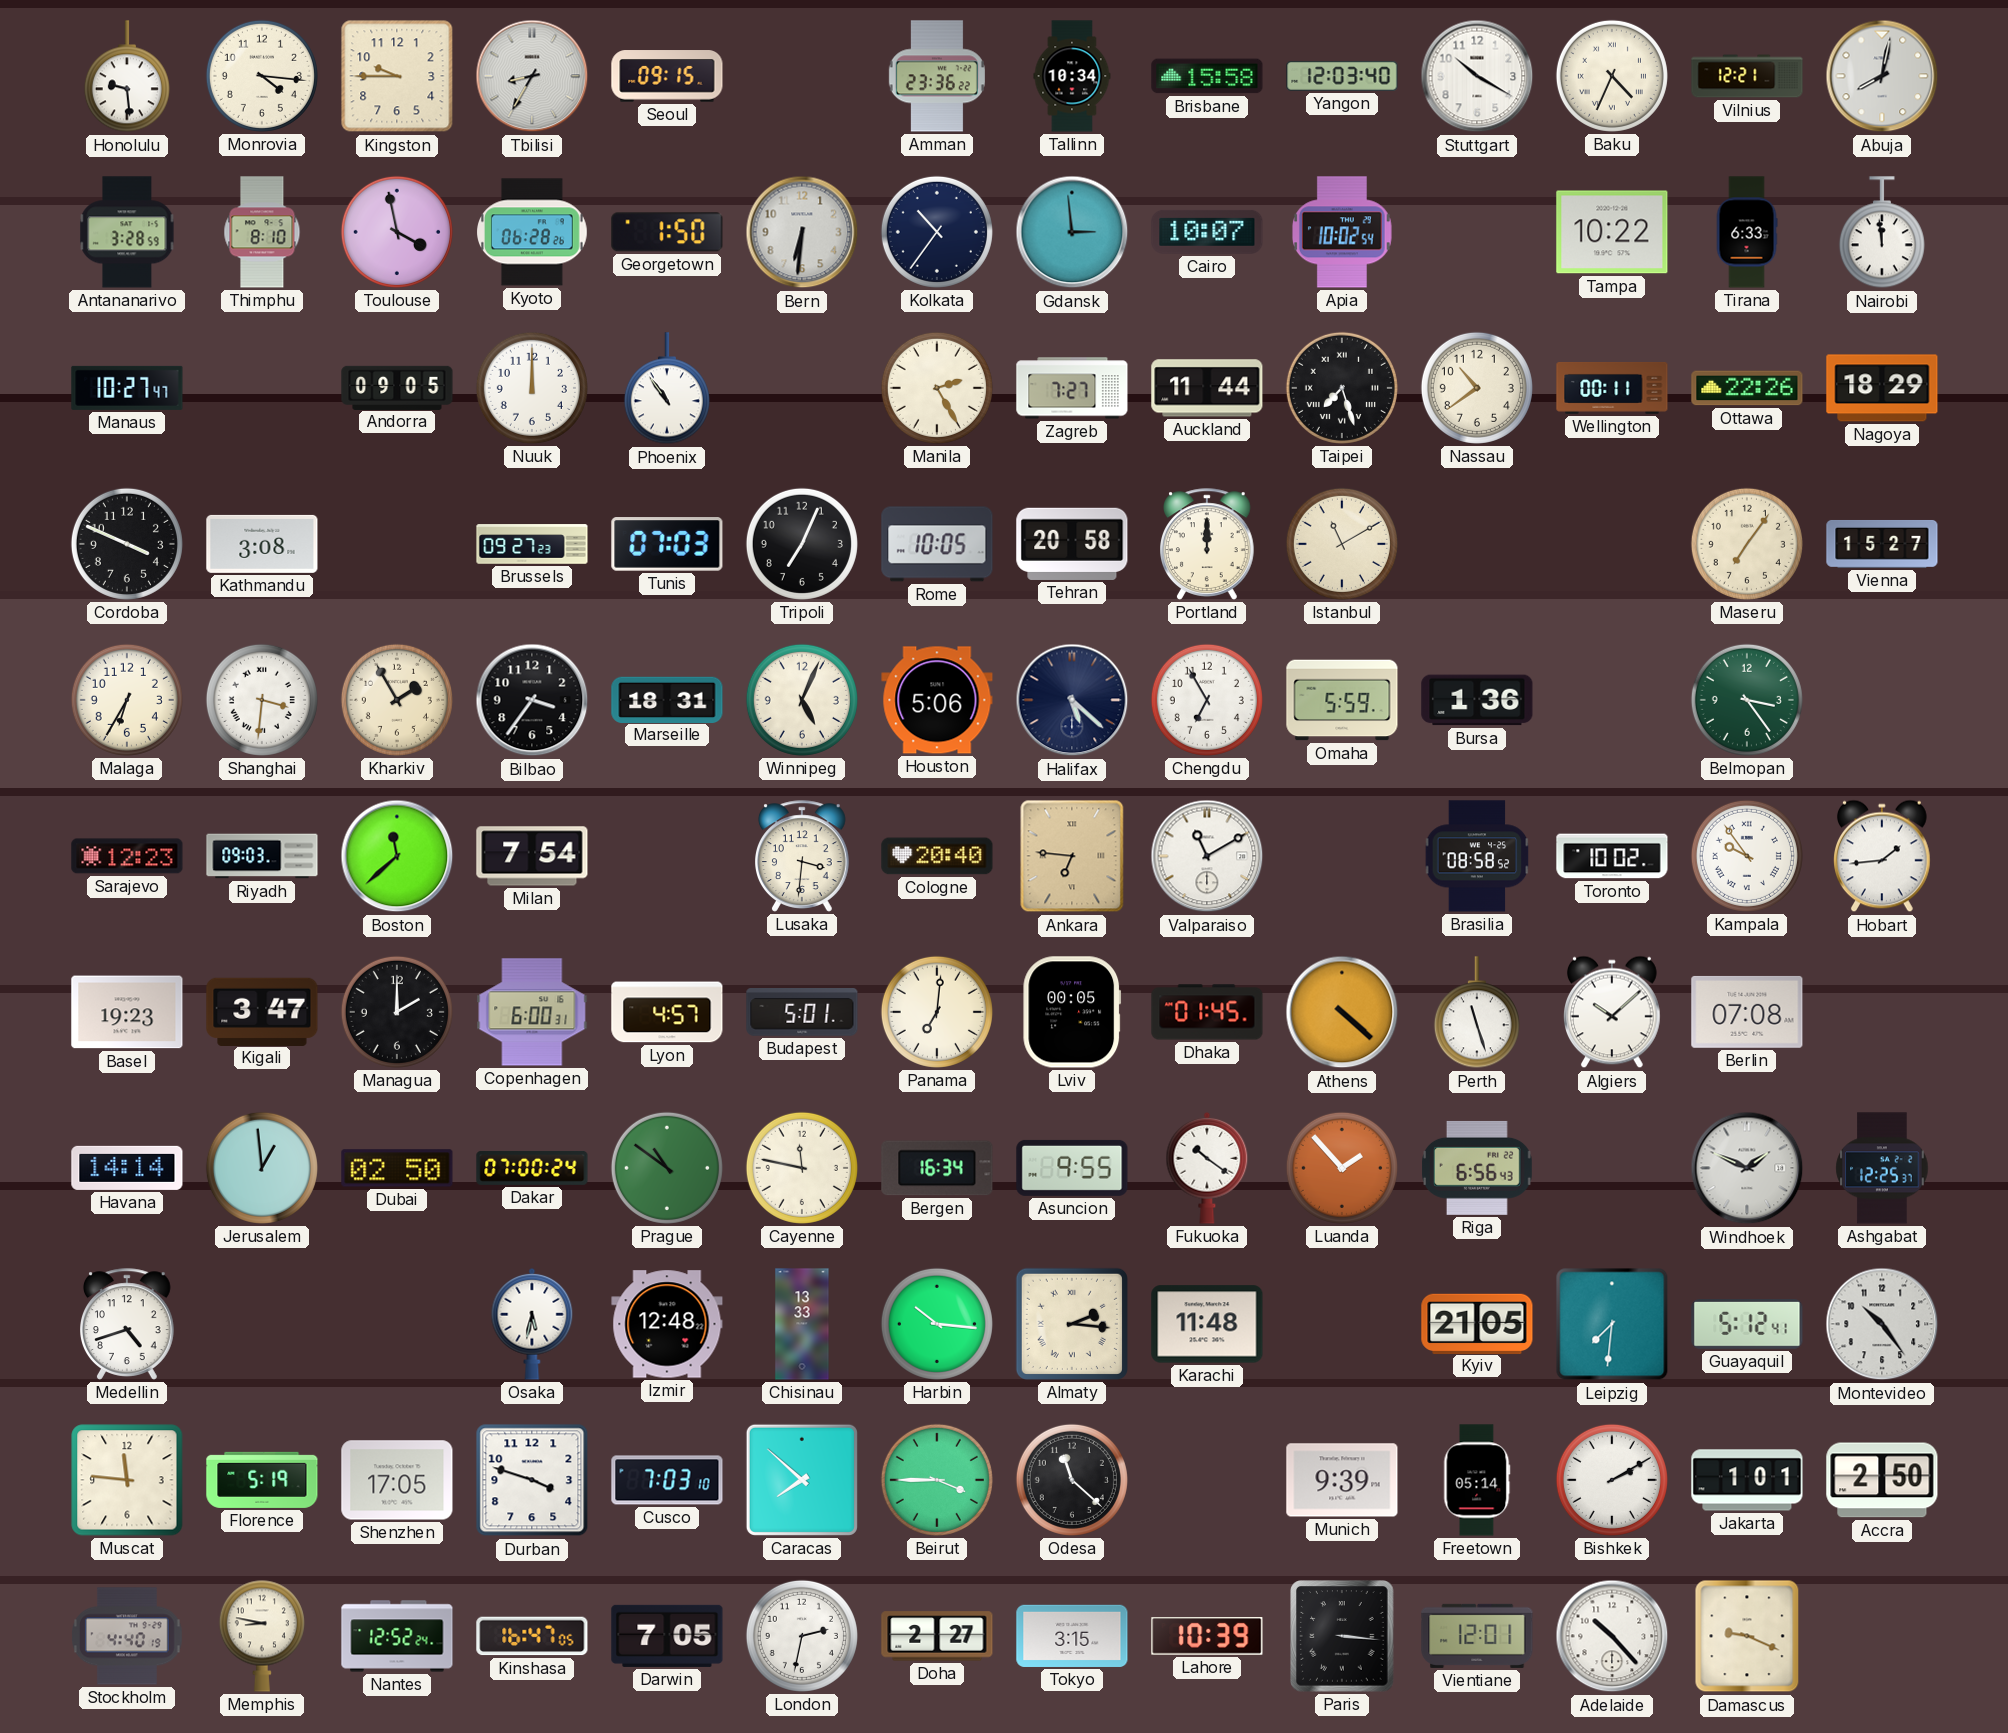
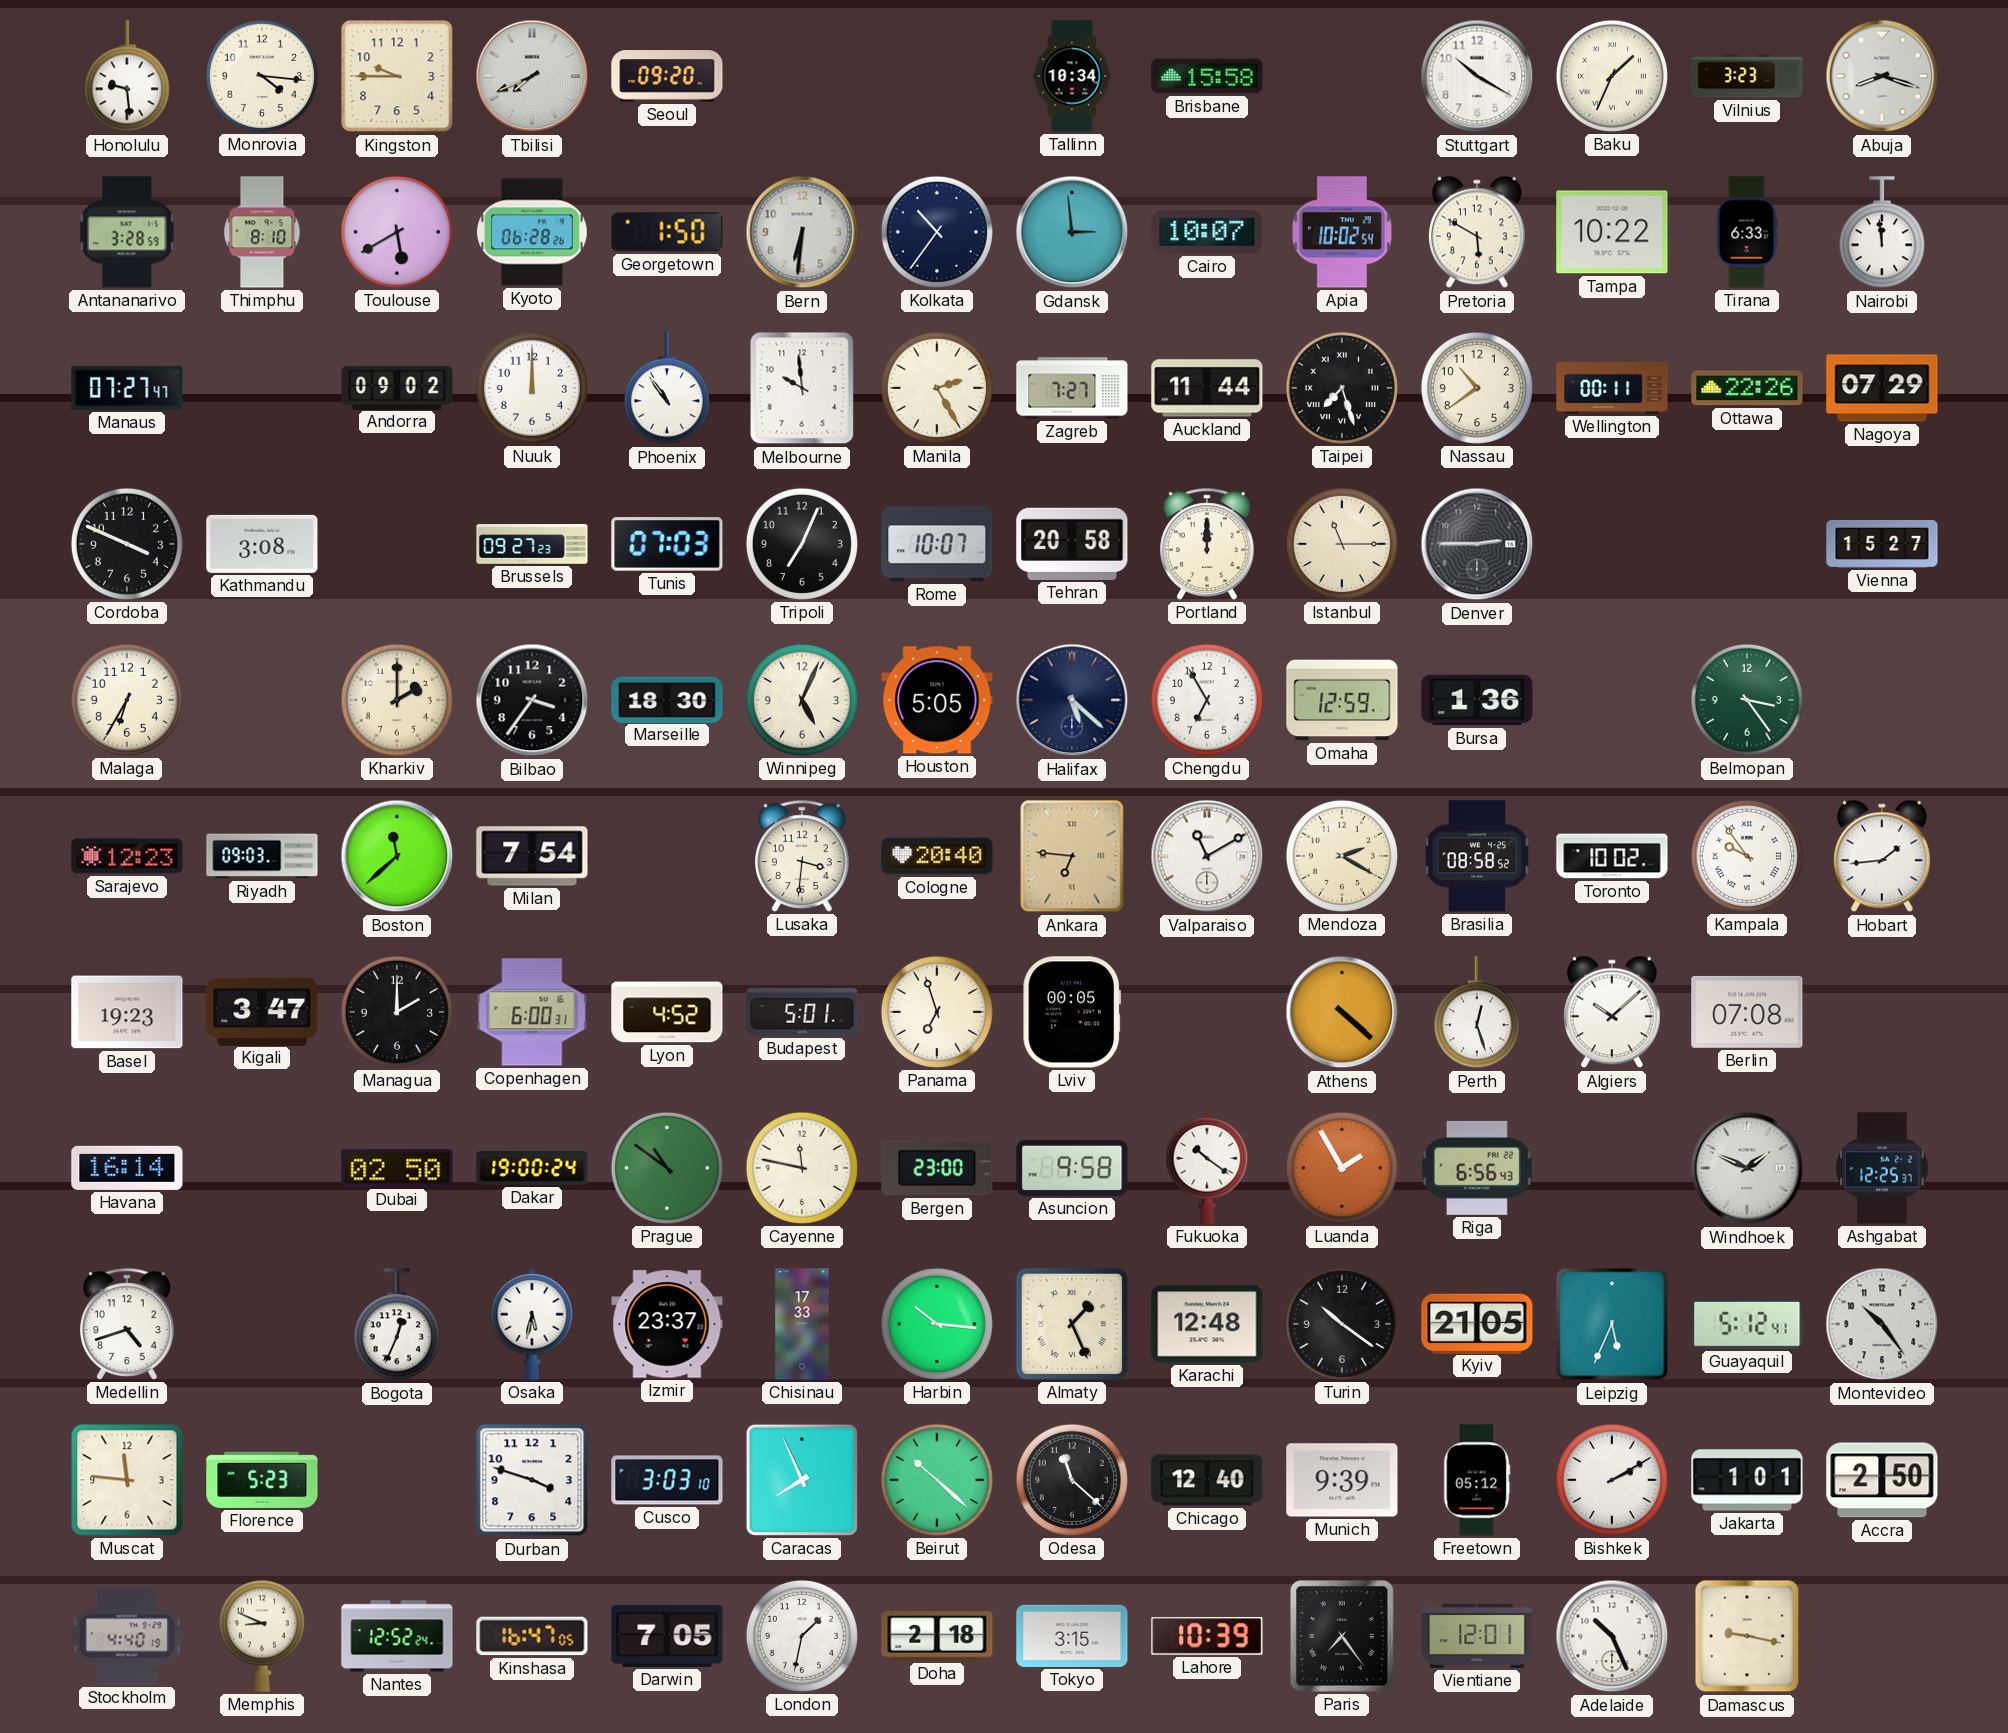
Tbilisi: 8:35 -> 7:41 (532, 76)
Seoul: 09:15 -> 09:20 (667, 76)
Amman: 23:36 -> none (937, 76)
Yangon: 12:03 -> none (1342, 77)
Baku: 4:34 -> 1:34 (1612, 76)
Vilnius: 12:21 -> 3:23 (1747, 76)
Abuja: 8:02 -> 8:18 (1882, 76)
Toulouse: 3:58 -> 5:40 (397, 232)
Pretoria: none -> 5:50 (1478, 232)
Manaus: 10:27 -> 07:27 (127, 388)
Andorra: 09:05 -> 09:02 (397, 387)
Melbourne: none -> 9:59 (802, 388)
Nagoya: 18:29 -> 07:29 (1882, 388)
Rome: 10:05 -> 10:07 (937, 544)
Istanbul: 11:10 -> 11:15 (1342, 544)
Denver: none -> 2:45 (1477, 544)
Maseru: 7:06 -> none (1747, 544)
Shanghai: 3:31 -> none (262, 700)
Kharkiv: 1:55 -> 2:00 (397, 700)
Marseille: 18:31 -> 18:30 (667, 699)
Houston: 5:06 -> 5:05 (937, 700)
Omaha: 5:59 -> 12:59 (1342, 700)
Mendoza: none -> 2:20 (1342, 856)
Lyon: 4:57 -> 4:52 (667, 1012)
Panama: 7:01 -> 6:57 (937, 1012)
Dhaka: 01:45 -> none (1207, 1012)
Perth: 11:27 -> 12:27 (1477, 1013)
Havana: 14:14 -> 16:14 (127, 1168)
Jerusalem: 12:59 -> none (262, 1168)
Dakar: 07:00 -> 19:00 (532, 1168)
Bergen: 16:34 -> 23:00 (937, 1168)
Asuncion: 9:55 -> 9:58 (1072, 1168)
Luanda: 1:53 -> 1:55 (1342, 1168)
Bogota: none -> 12:34 (397, 1325)
Izmir: 12:48 -> 23:37 (667, 1324)
Chisinau: 13:33 -> 17:33 (802, 1324)
Almaty: 2:16 -> 1:26 (1072, 1324)
Karachi: 11:48 -> 12:48 (1207, 1324)
Turin: none -> 10:21 (1342, 1324)
Leipzig: 7:31 -> 5:34 (1612, 1324)
Florence: 5:19 -> 5:23 (262, 1480)
Shenzhen: 17:05 -> none (397, 1480)
Cusco: 7:03 -> 3:03 (667, 1480)
Caracas: 7:52 -> 7:56 (802, 1480)
Beirut: 3:45 -> 10:22 (937, 1480)
Chicago: none -> 12:40 (1207, 1480)
Freetown: 05:14 -> 05:12 (1477, 1480)
Memphis: 8:47 -> 8:49 (262, 1636)
London: 2:32 -> 1:32 (802, 1636)
Doha: 2:27 -> 2:18 (937, 1636)
Paris: 3:16 -> 7:24 (1342, 1636)
Adelaide: 10:23 -> 10:26 (1612, 1636)
Damascus: 9:19 -> 9:17 (1747, 1636)
